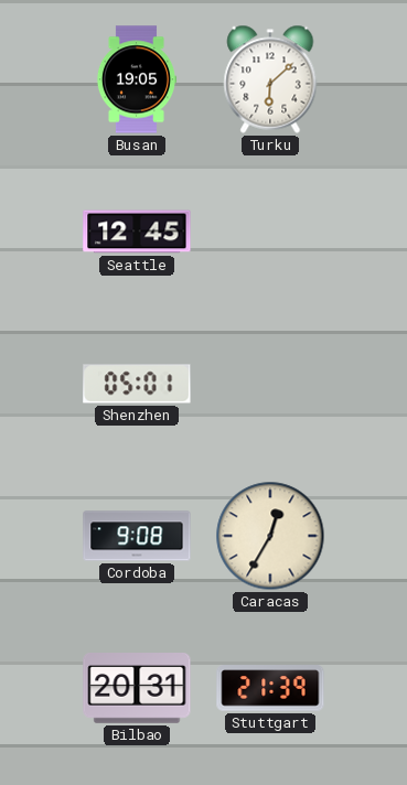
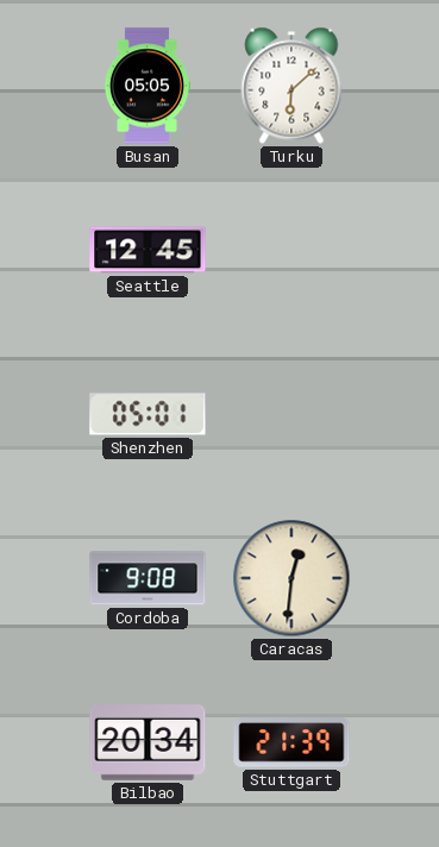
Busan: 19:05 -> 05:05 (146, 86)
Caracas: 12:35 -> 12:31 (291, 578)
Bilbao: 20:31 -> 20:34 (148, 744)
